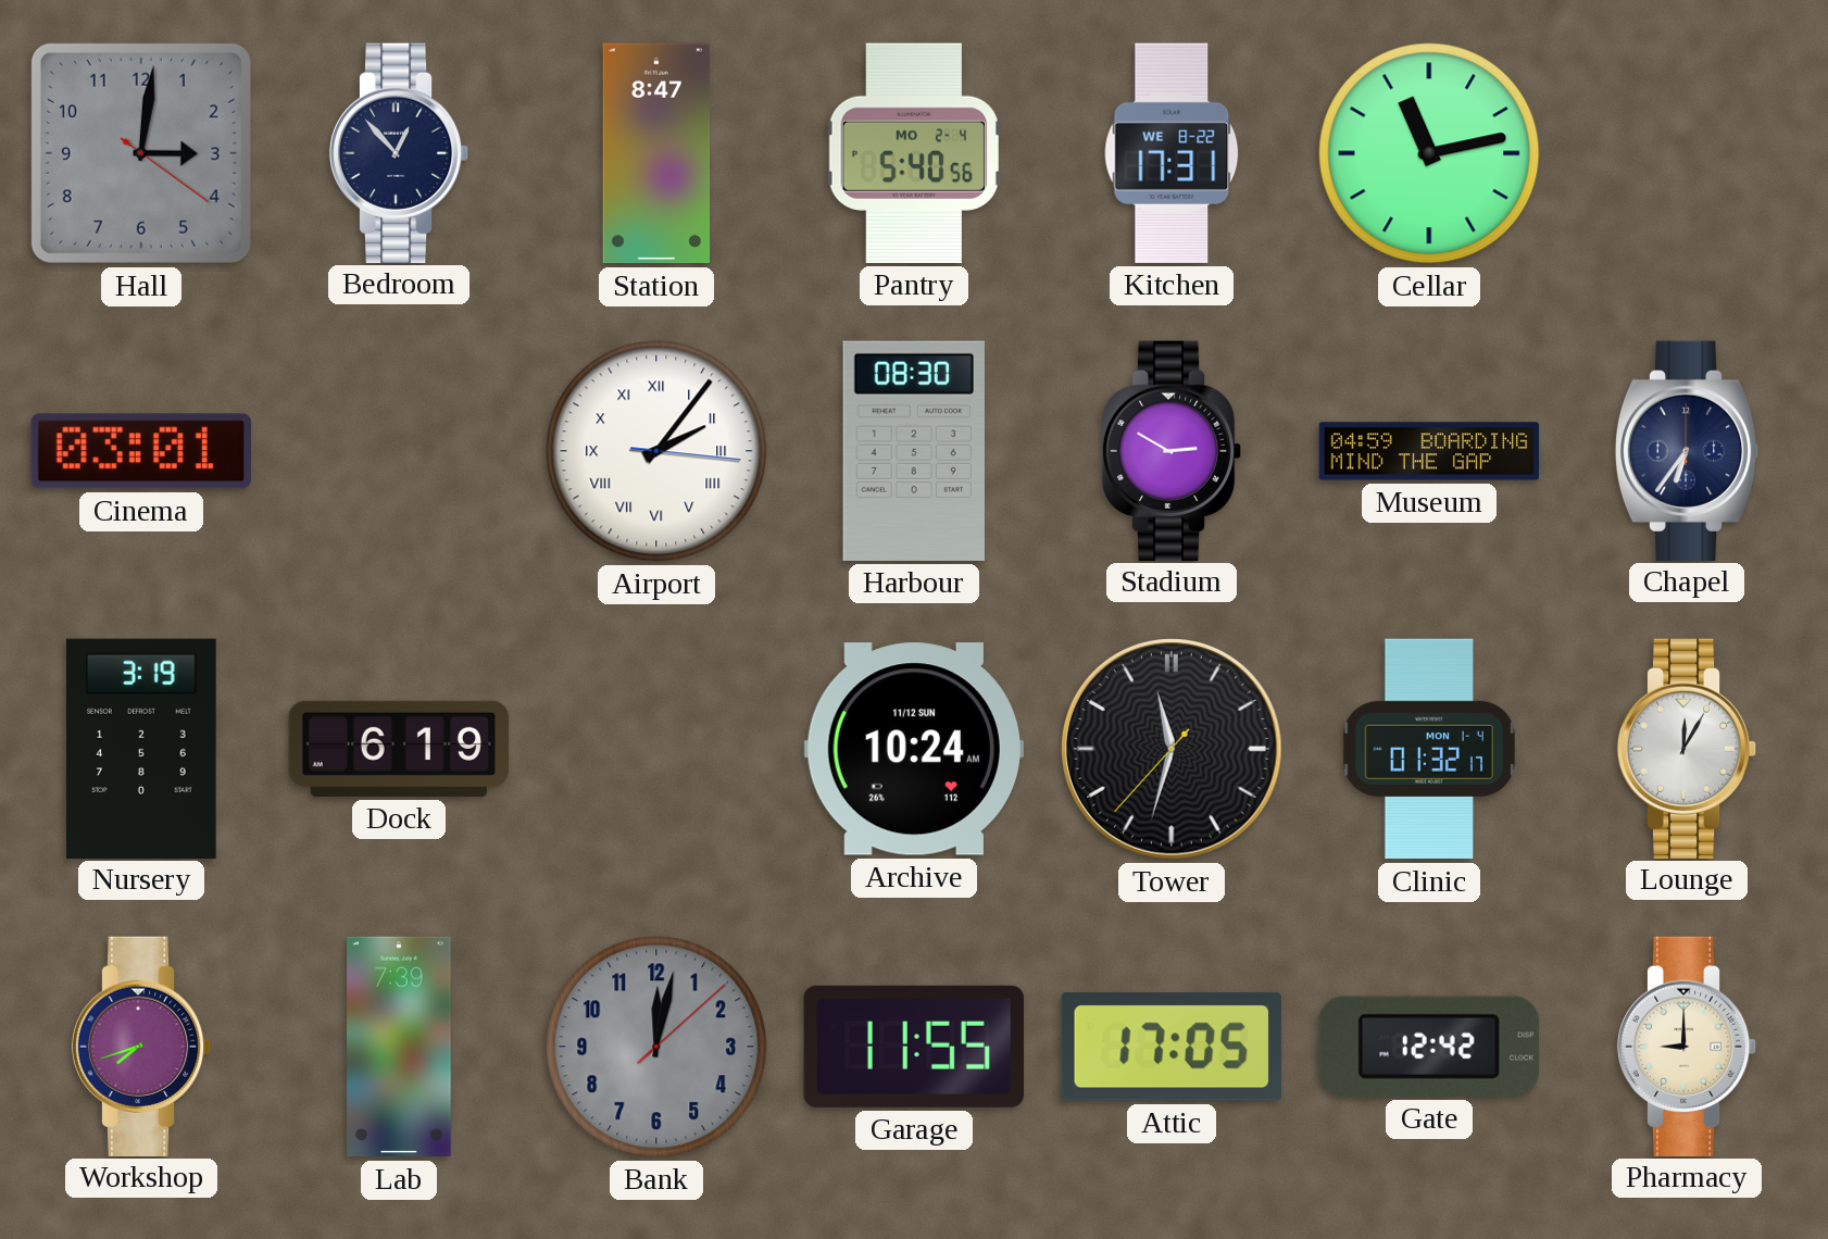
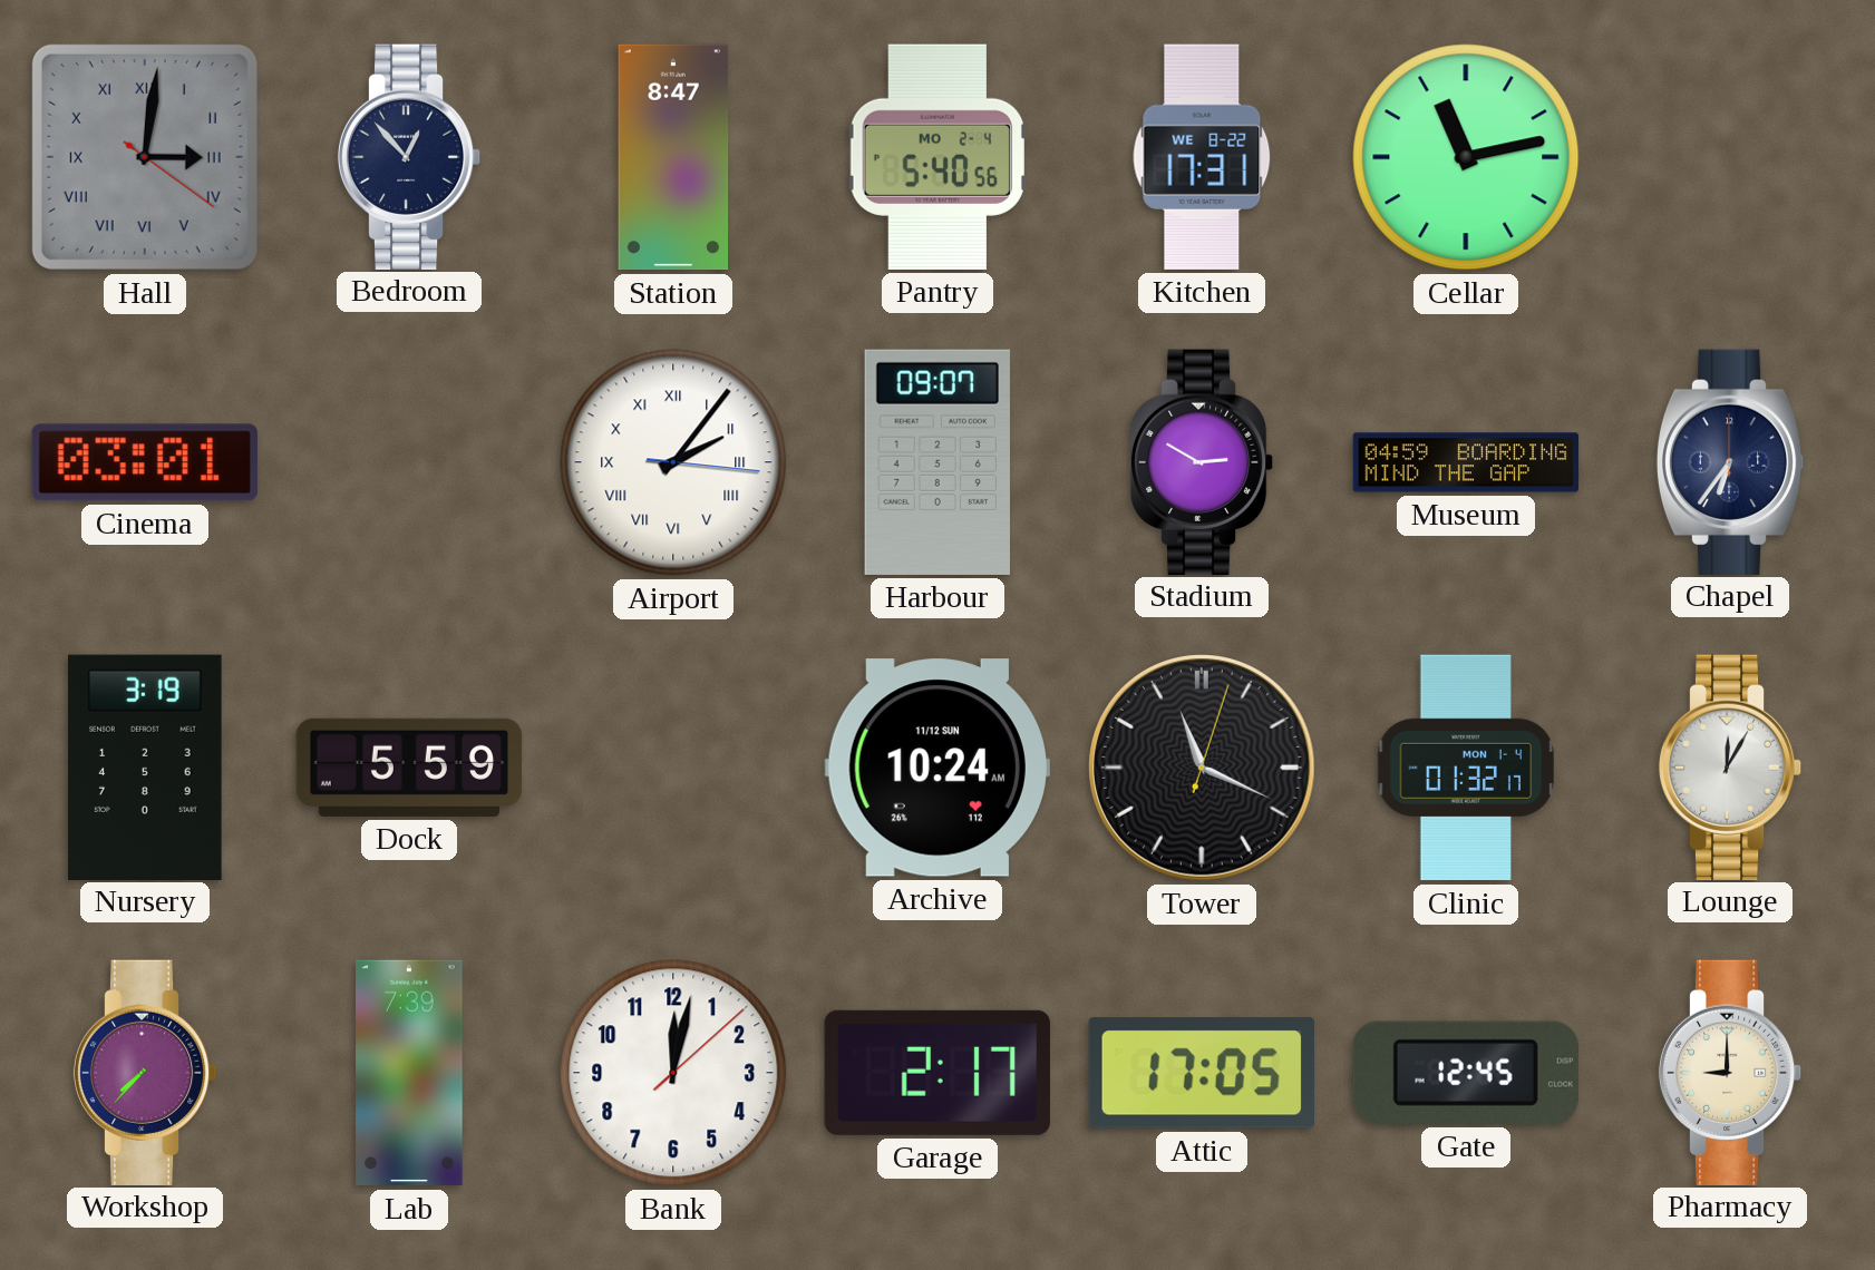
Hall numerals: Arabic -> Roman (145, 157)
Harbour: 08:30 -> 09:07 (937, 462)
Dock: 6:19 -> 5:59 (409, 768)
Tower: 11:32 -> 11:19 (1203, 769)
Workshop: 7:42 -> 7:37 (145, 1072)
Bank dial: grey -> white (673, 1073)
Garage: 11:55 -> 2:17 (937, 1073)
Gate: 12:42 -> 12:45 (1466, 1073)
